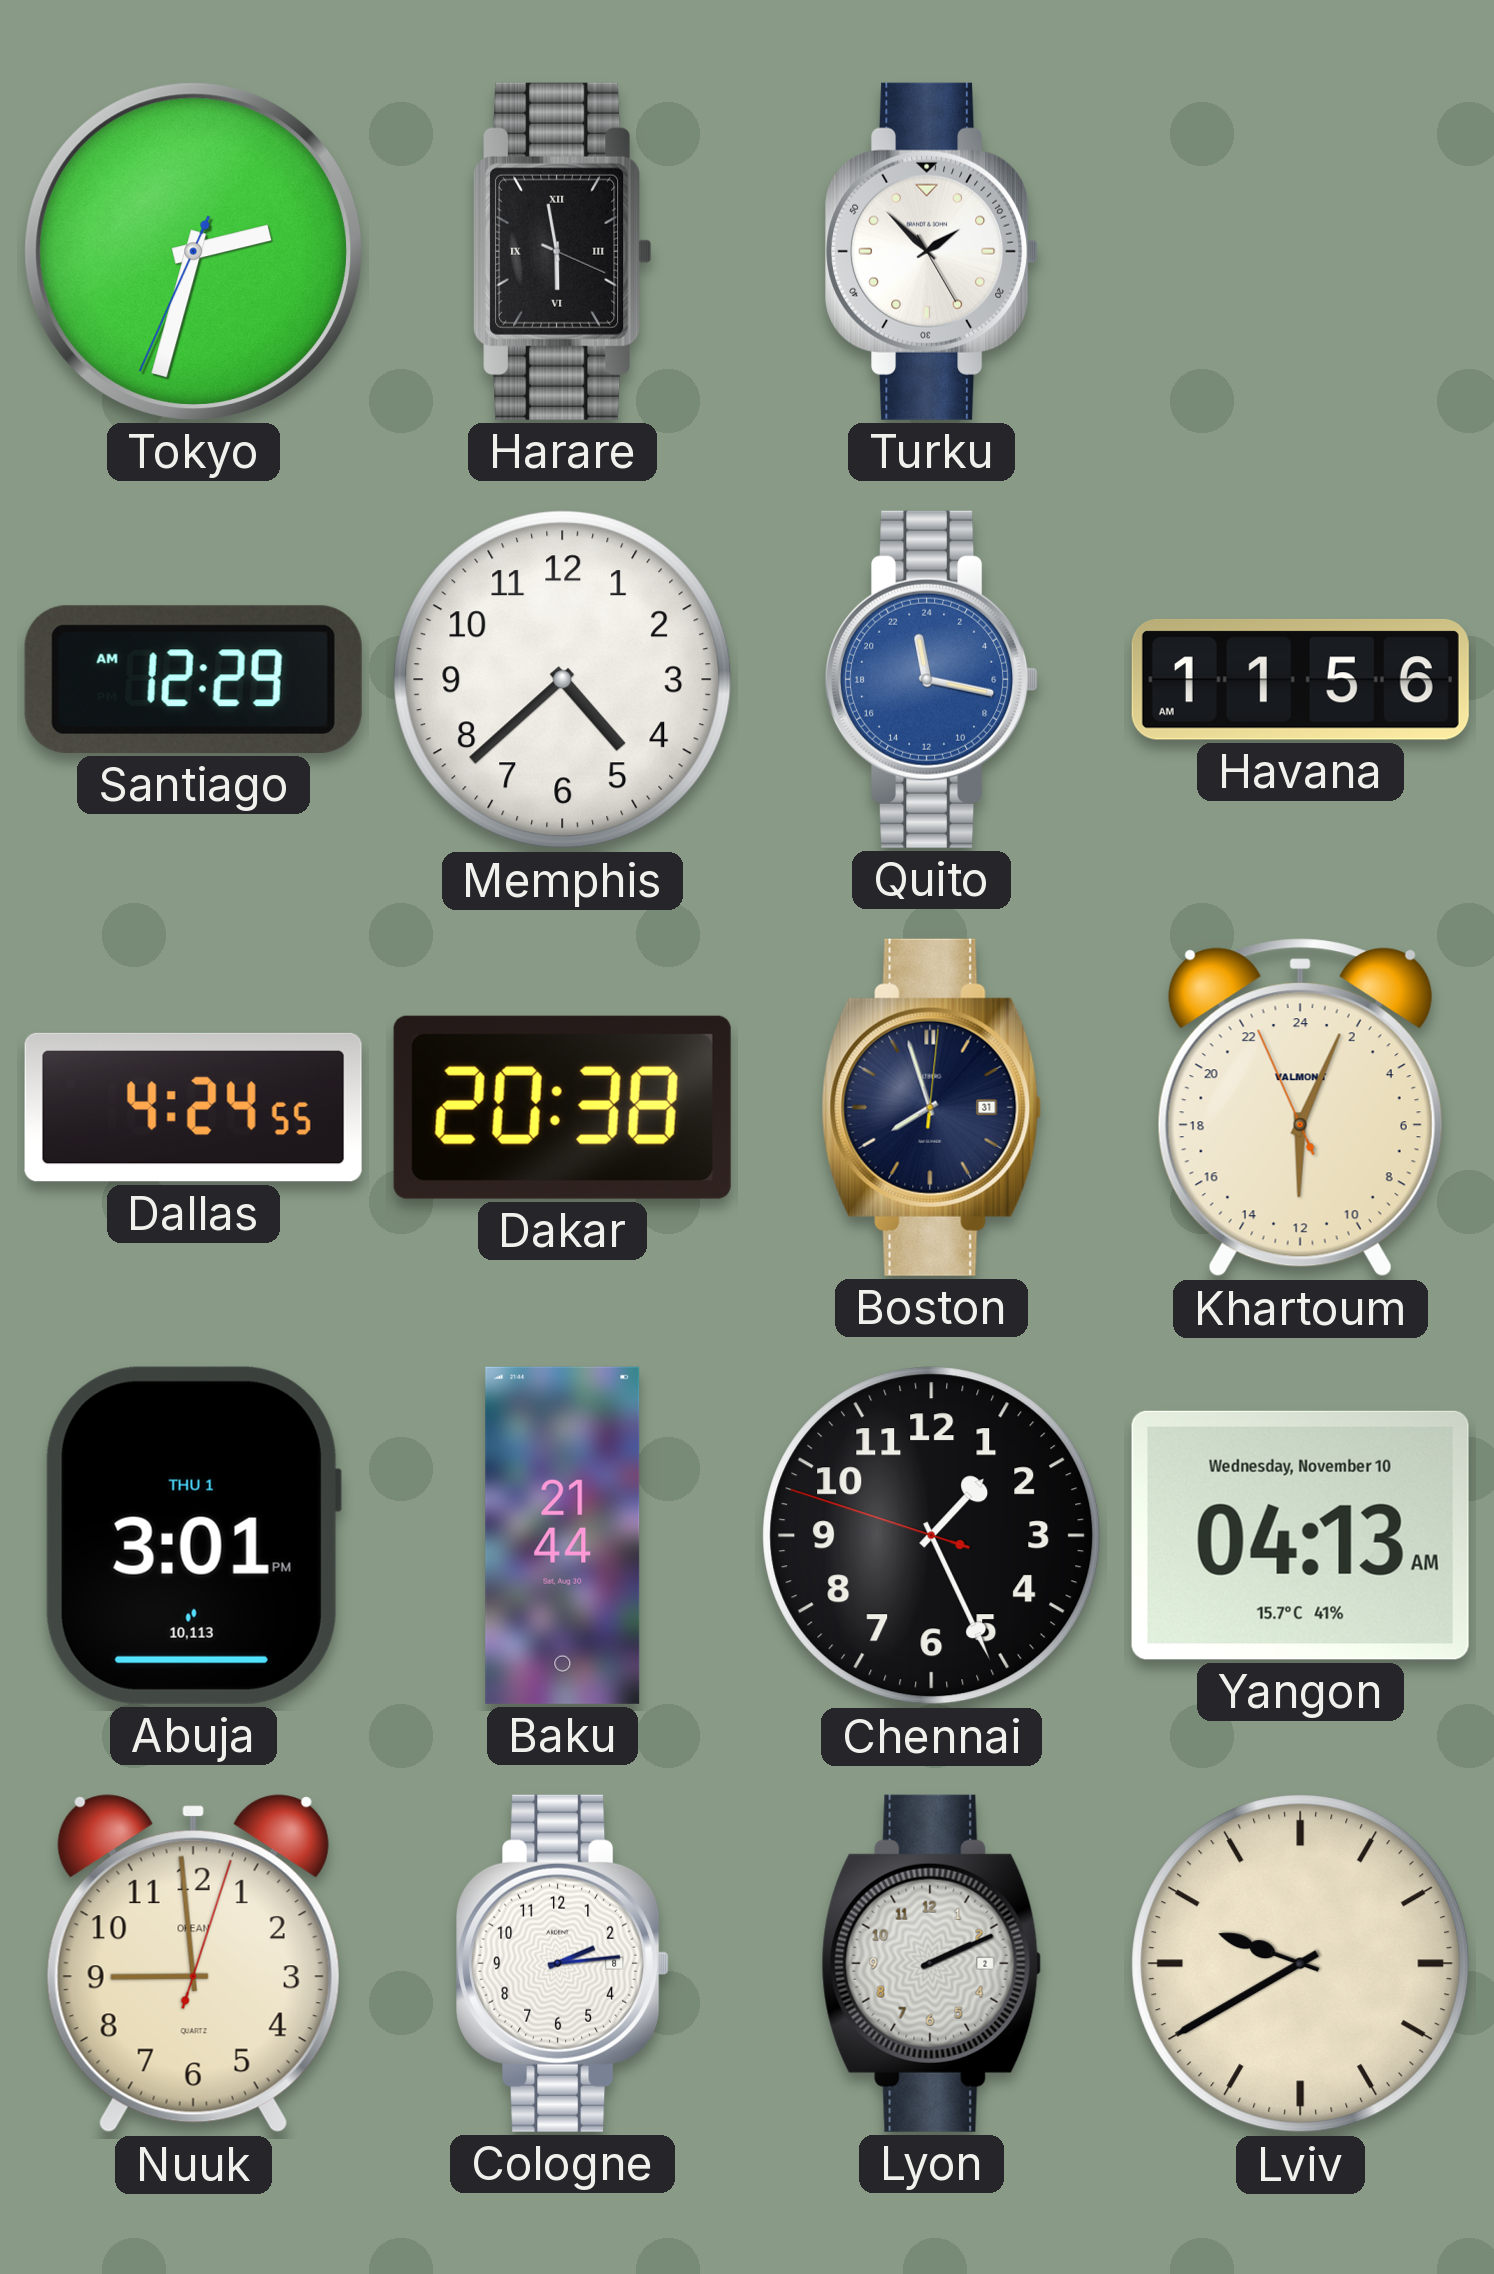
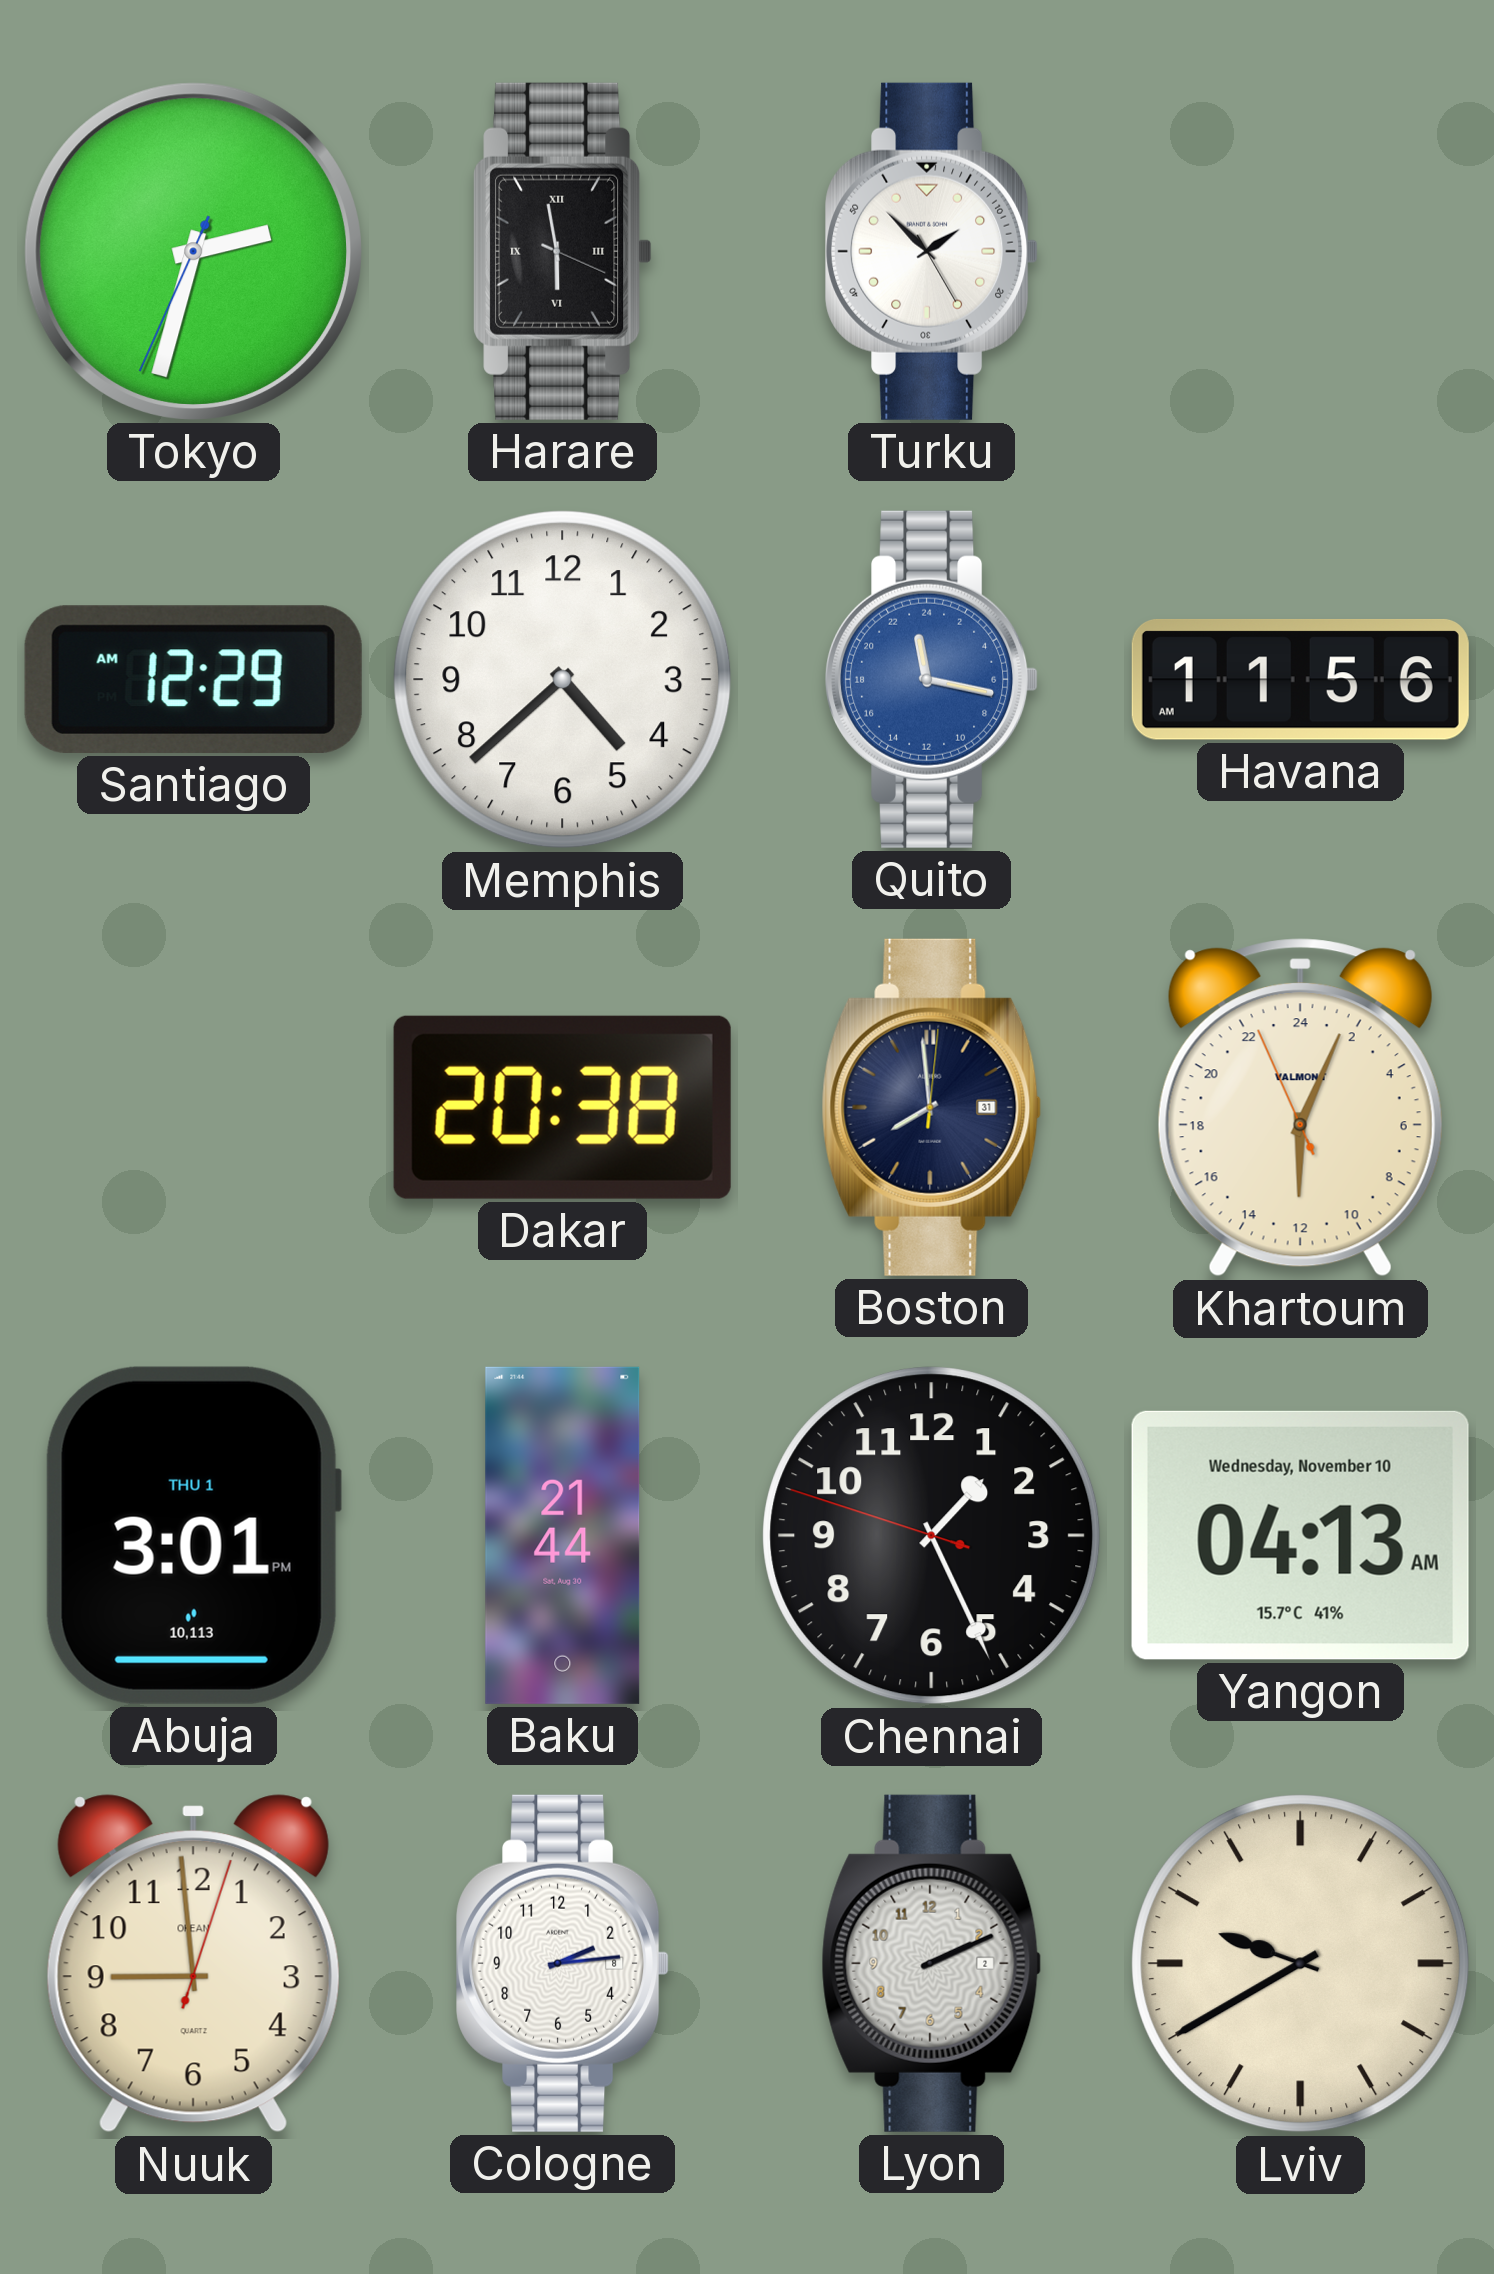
Dallas: 4:24 -> none (193, 1107)
Boston: 7:57 -> 7:59 (932, 1107)
